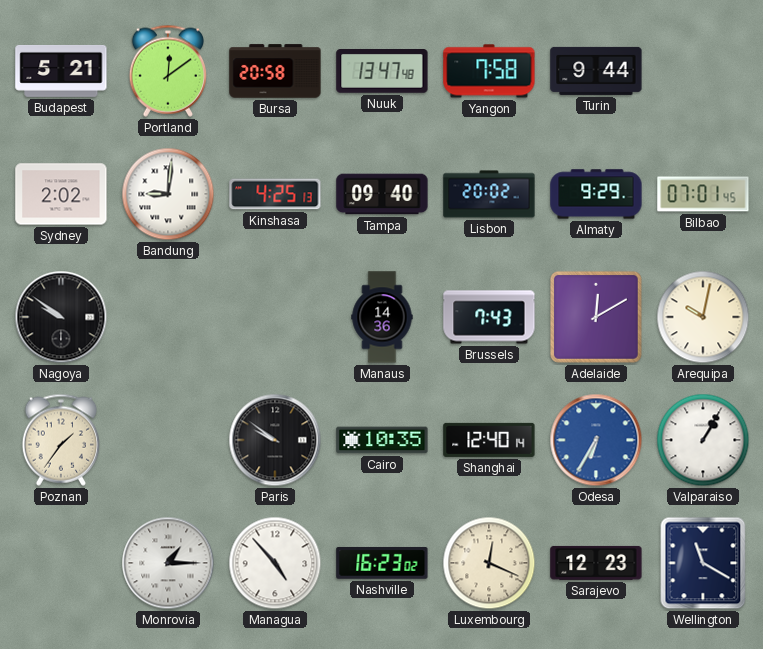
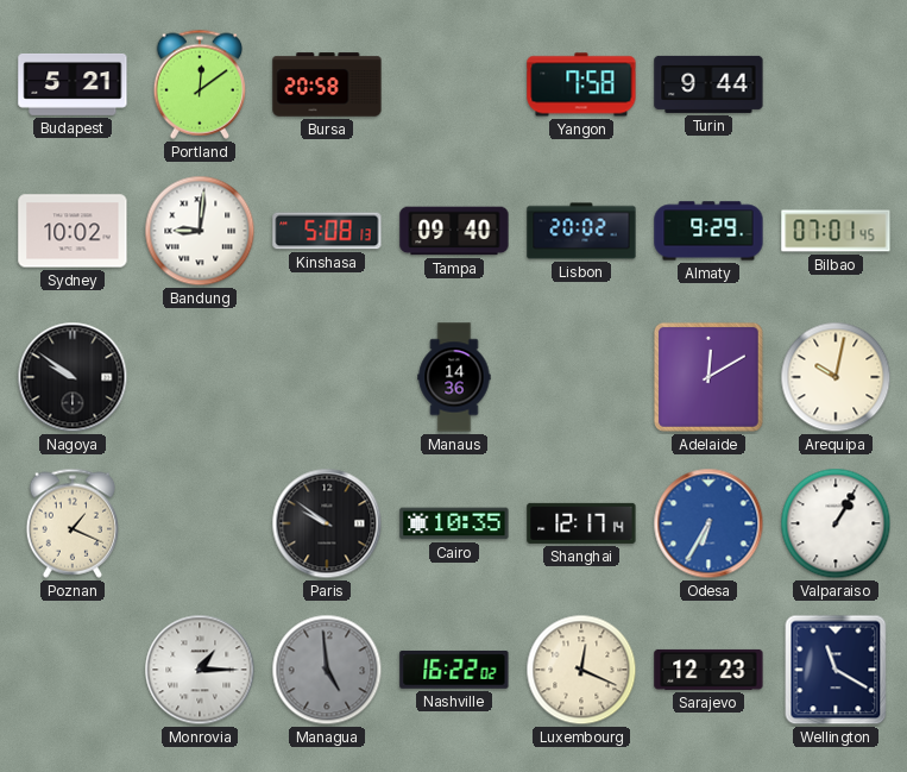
Nuuk: 13:47 -> none (382, 72)
Sydney: 2:02 -> 10:02 (73, 231)
Kinshasa: 4:25 -> 5:08 (327, 231)
Brussels: 7:43 -> none (489, 317)
Poznan: 1:36 -> 1:19 (71, 523)
Shanghai: 12:40 -> 12:17 (581, 523)
Managua: 4:53 -> 4:59 (327, 670)
Managua dial: white -> grey (327, 670)
Nashville: 16:23 -> 16:22 (454, 670)
